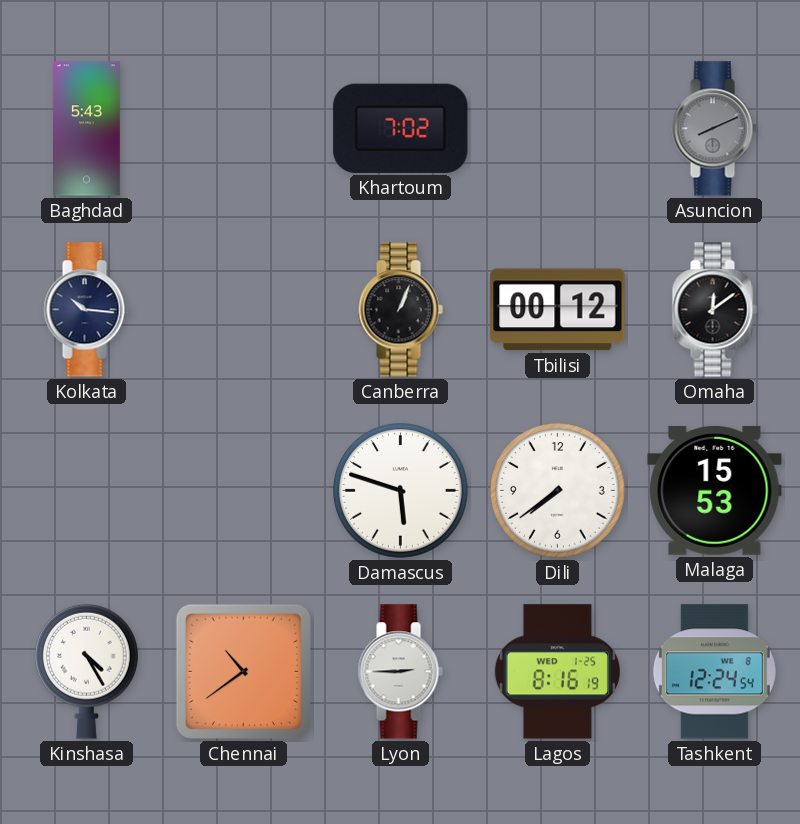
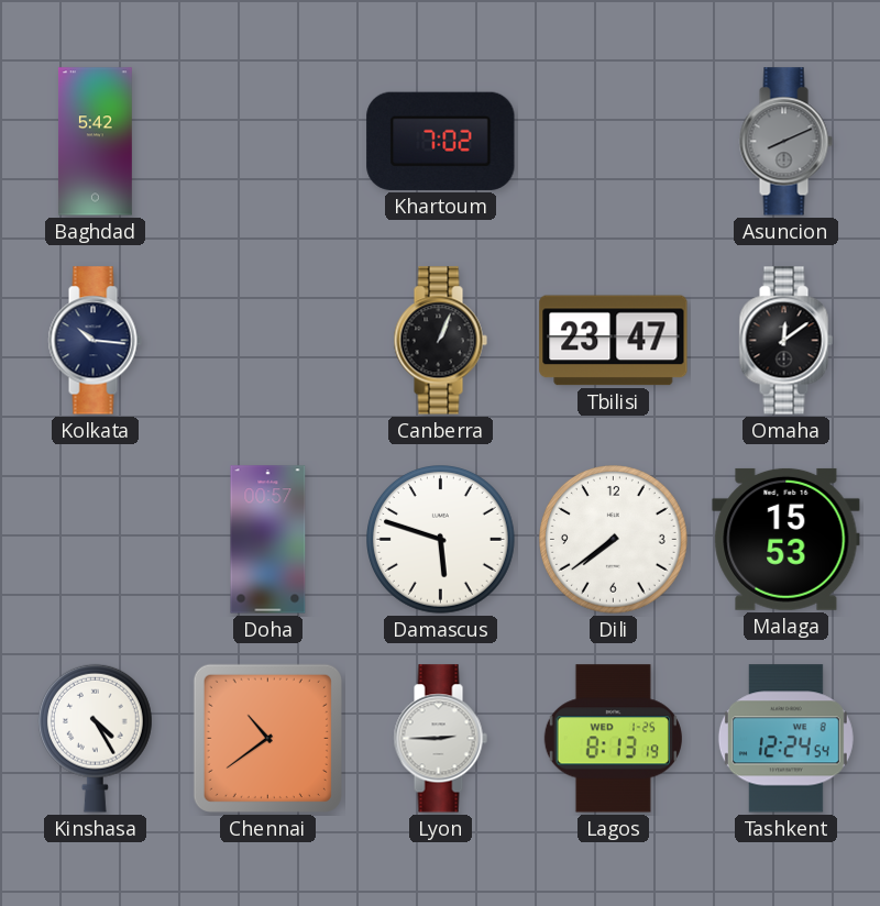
Baghdad: 5:43 -> 5:42 (95, 142)
Tbilisi: 00:12 -> 23:47 (614, 341)
Doha: none -> 00:57 (268, 540)
Lagos: 8:16 -> 8:13 (613, 739)
